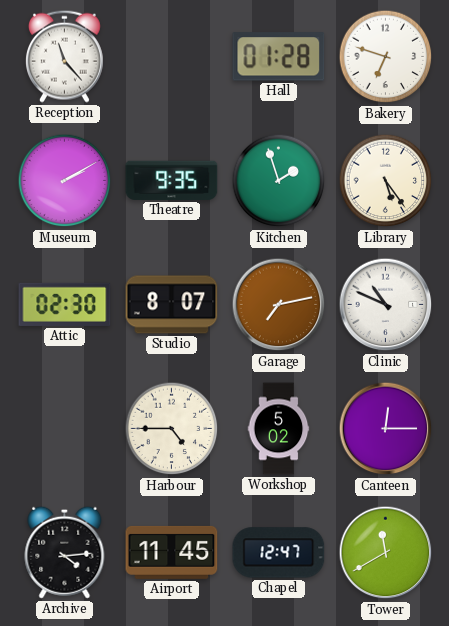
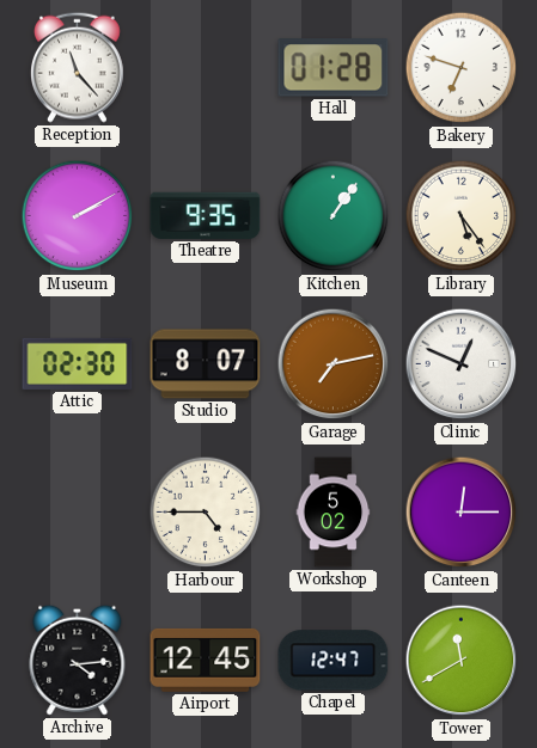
Kitchen: 1:57 -> 1:06 (334, 216)
Clinic: 10:49 -> 12:49 (462, 364)
Airport: 11:45 -> 12:45 (206, 660)
